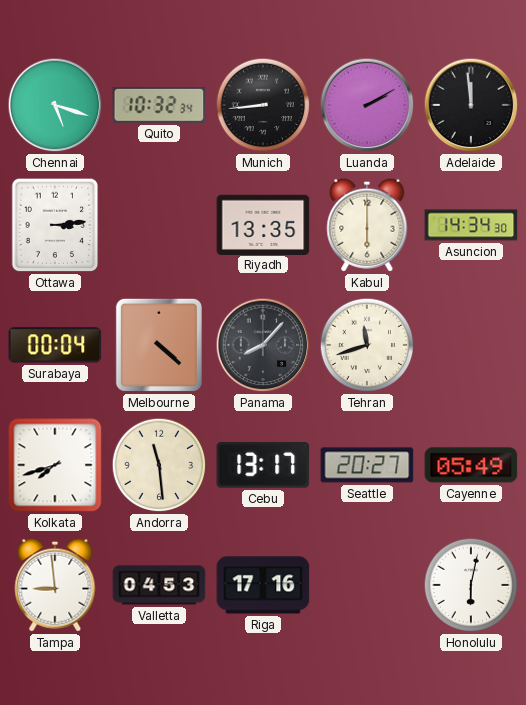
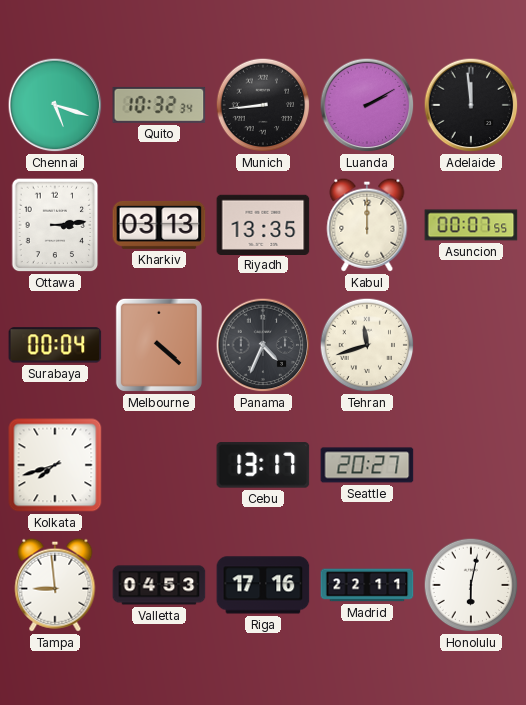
Kharkiv: none -> 03:13 (159, 225)
Kabul: 6:00 -> 12:00 (367, 225)
Asuncion: 14:34 -> 00:07 (471, 225)
Panama: 8:07 -> 4:34 (263, 345)
Andorra: 11:29 -> none (159, 465)
Cayenne: 05:49 -> none (471, 465)
Madrid: none -> 22:11 (367, 585)
